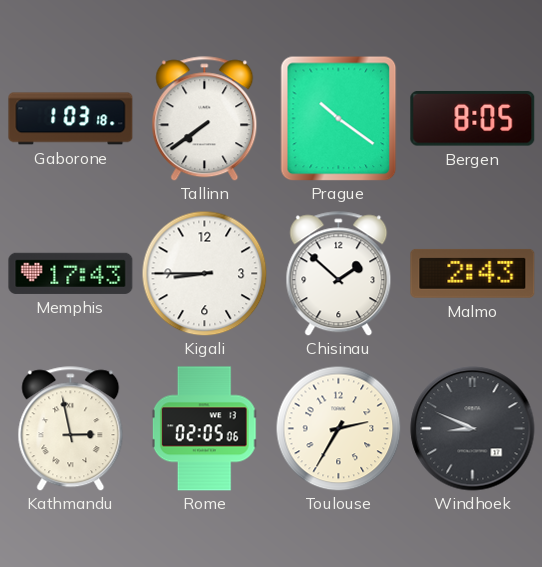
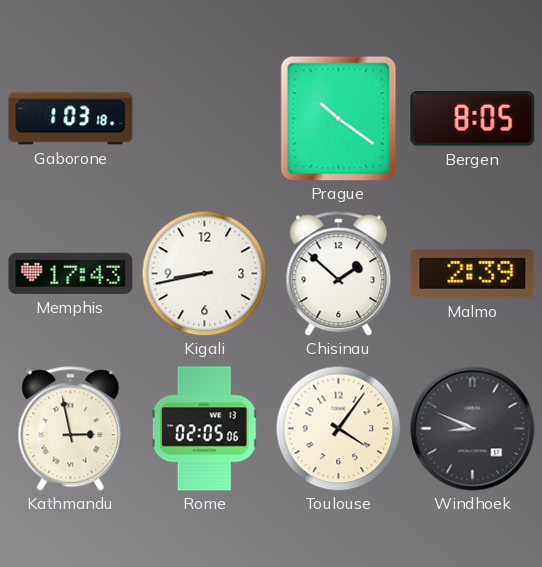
Tallinn: 7:39 -> none (205, 119)
Kigali: 8:45 -> 8:43 (204, 273)
Malmo: 2:43 -> 2:39 (473, 273)
Toulouse: 2:35 -> 4:06 (338, 428)
